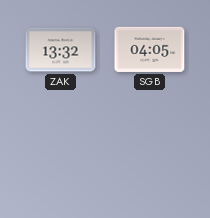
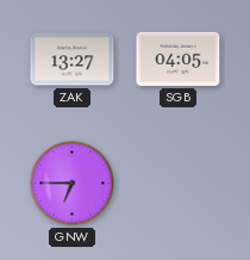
ZAK: 13:32 -> 13:27 (73, 60)
GNW: none -> 6:45 (73, 184)
